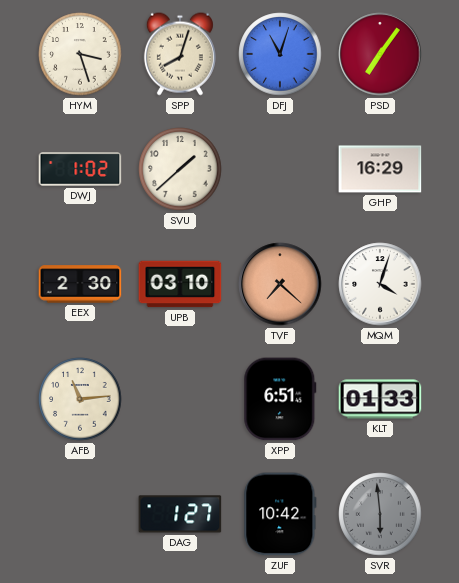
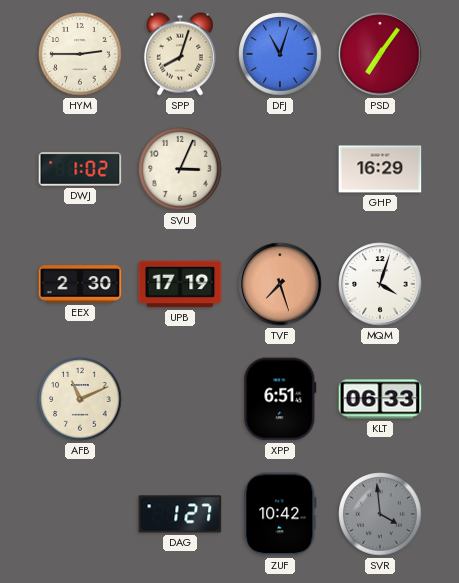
HYM: 3:27 -> 2:45 (80, 54)
SVU: 1:38 -> 3:04 (180, 169)
UPB: 03:10 -> 17:19 (180, 284)
TVF: 7:22 -> 7:27 (280, 284)
AFB: 11:14 -> 11:11 (80, 399)
KLT: 01:33 -> 06:33 (380, 399)
SVR: 5:59 -> 3:59 (380, 514)
